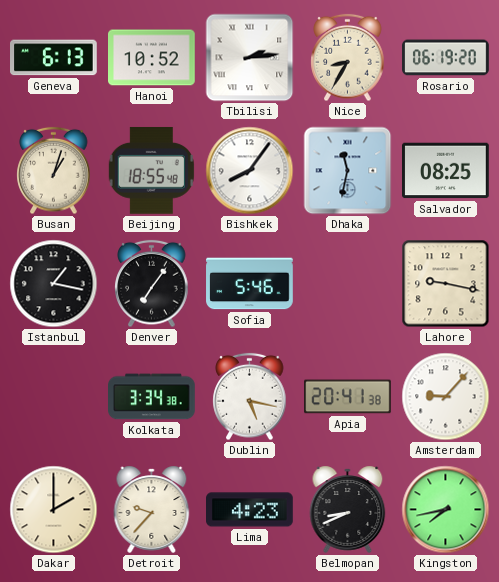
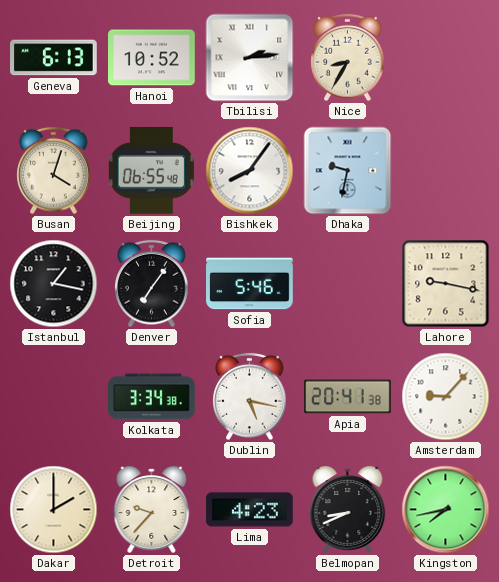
Rosario: 06:19 -> none (446, 58)
Busan: 1:03 -> 4:03 (54, 171)
Beijing: 18:55 -> 06:55 (151, 170)
Dhaka: 11:32 -> 9:32 (348, 171)
Salvador: 08:25 -> none (446, 171)
